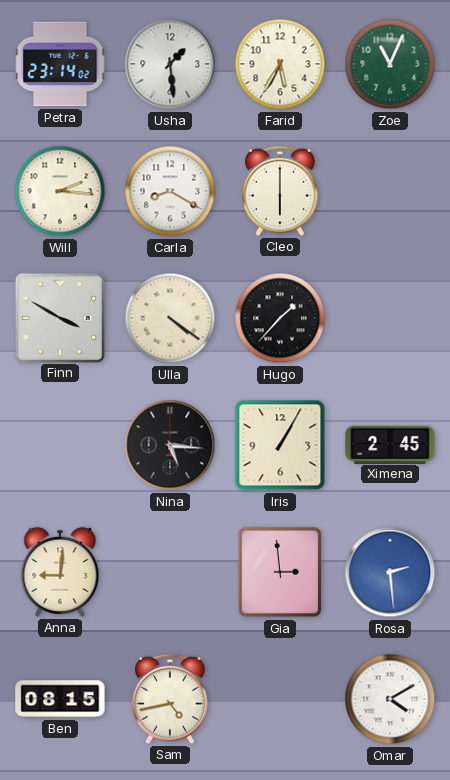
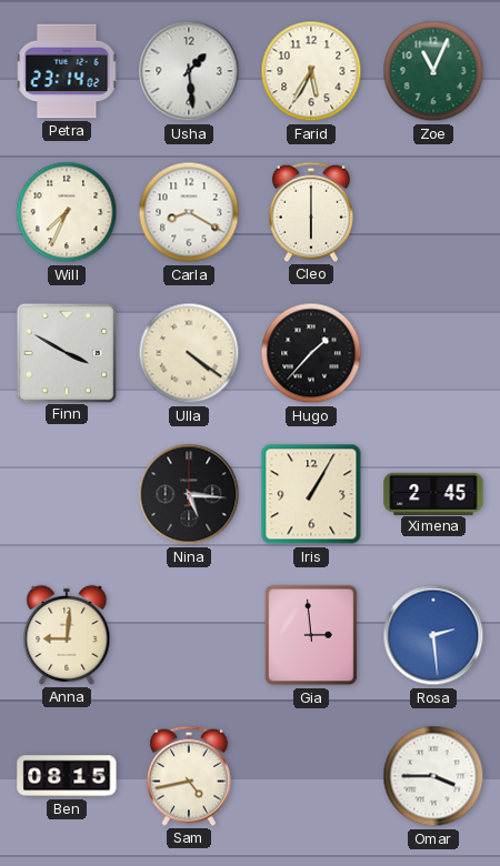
Will: 2:16 -> 7:34 (67, 212)
Omar: 4:10 -> 3:45 (433, 776)
